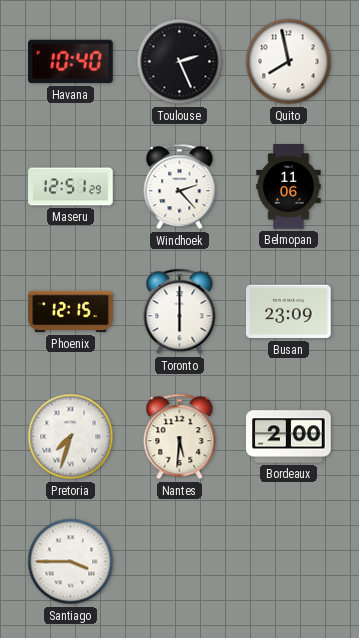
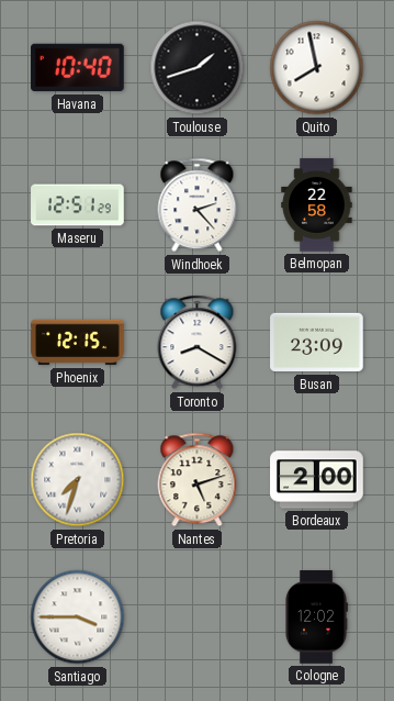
Toulouse: 2:26 -> 1:42 (198, 68)
Belmopan: 11:06 -> 22:58 (317, 205)
Toronto: 6:00 -> 8:20 (198, 343)
Nantes: 5:31 -> 5:12 (198, 480)
Cologne: none -> 12:02 (316, 617)
